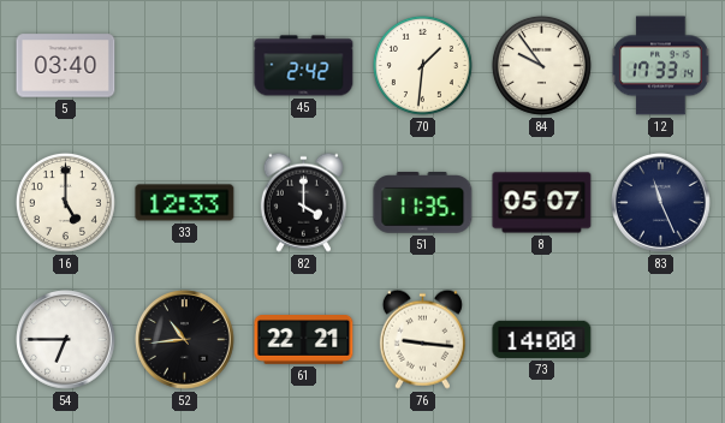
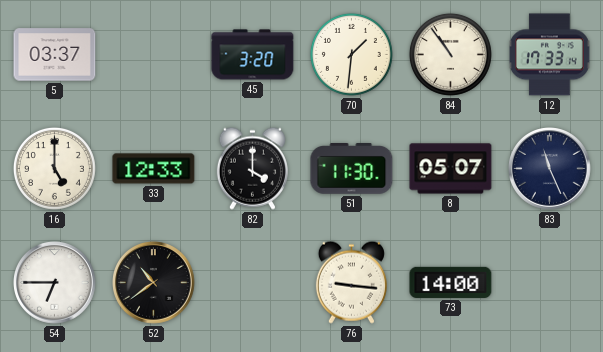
5: 03:40 -> 03:37 (55, 55)
45: 2:42 -> 3:20 (253, 55)
84: 9:54 -> 10:54 (450, 54)
51: 11:35 -> 11:30 (352, 169)
52: 10:44 -> 10:39 (154, 283)
61: 22:21 -> none (304, 340)
